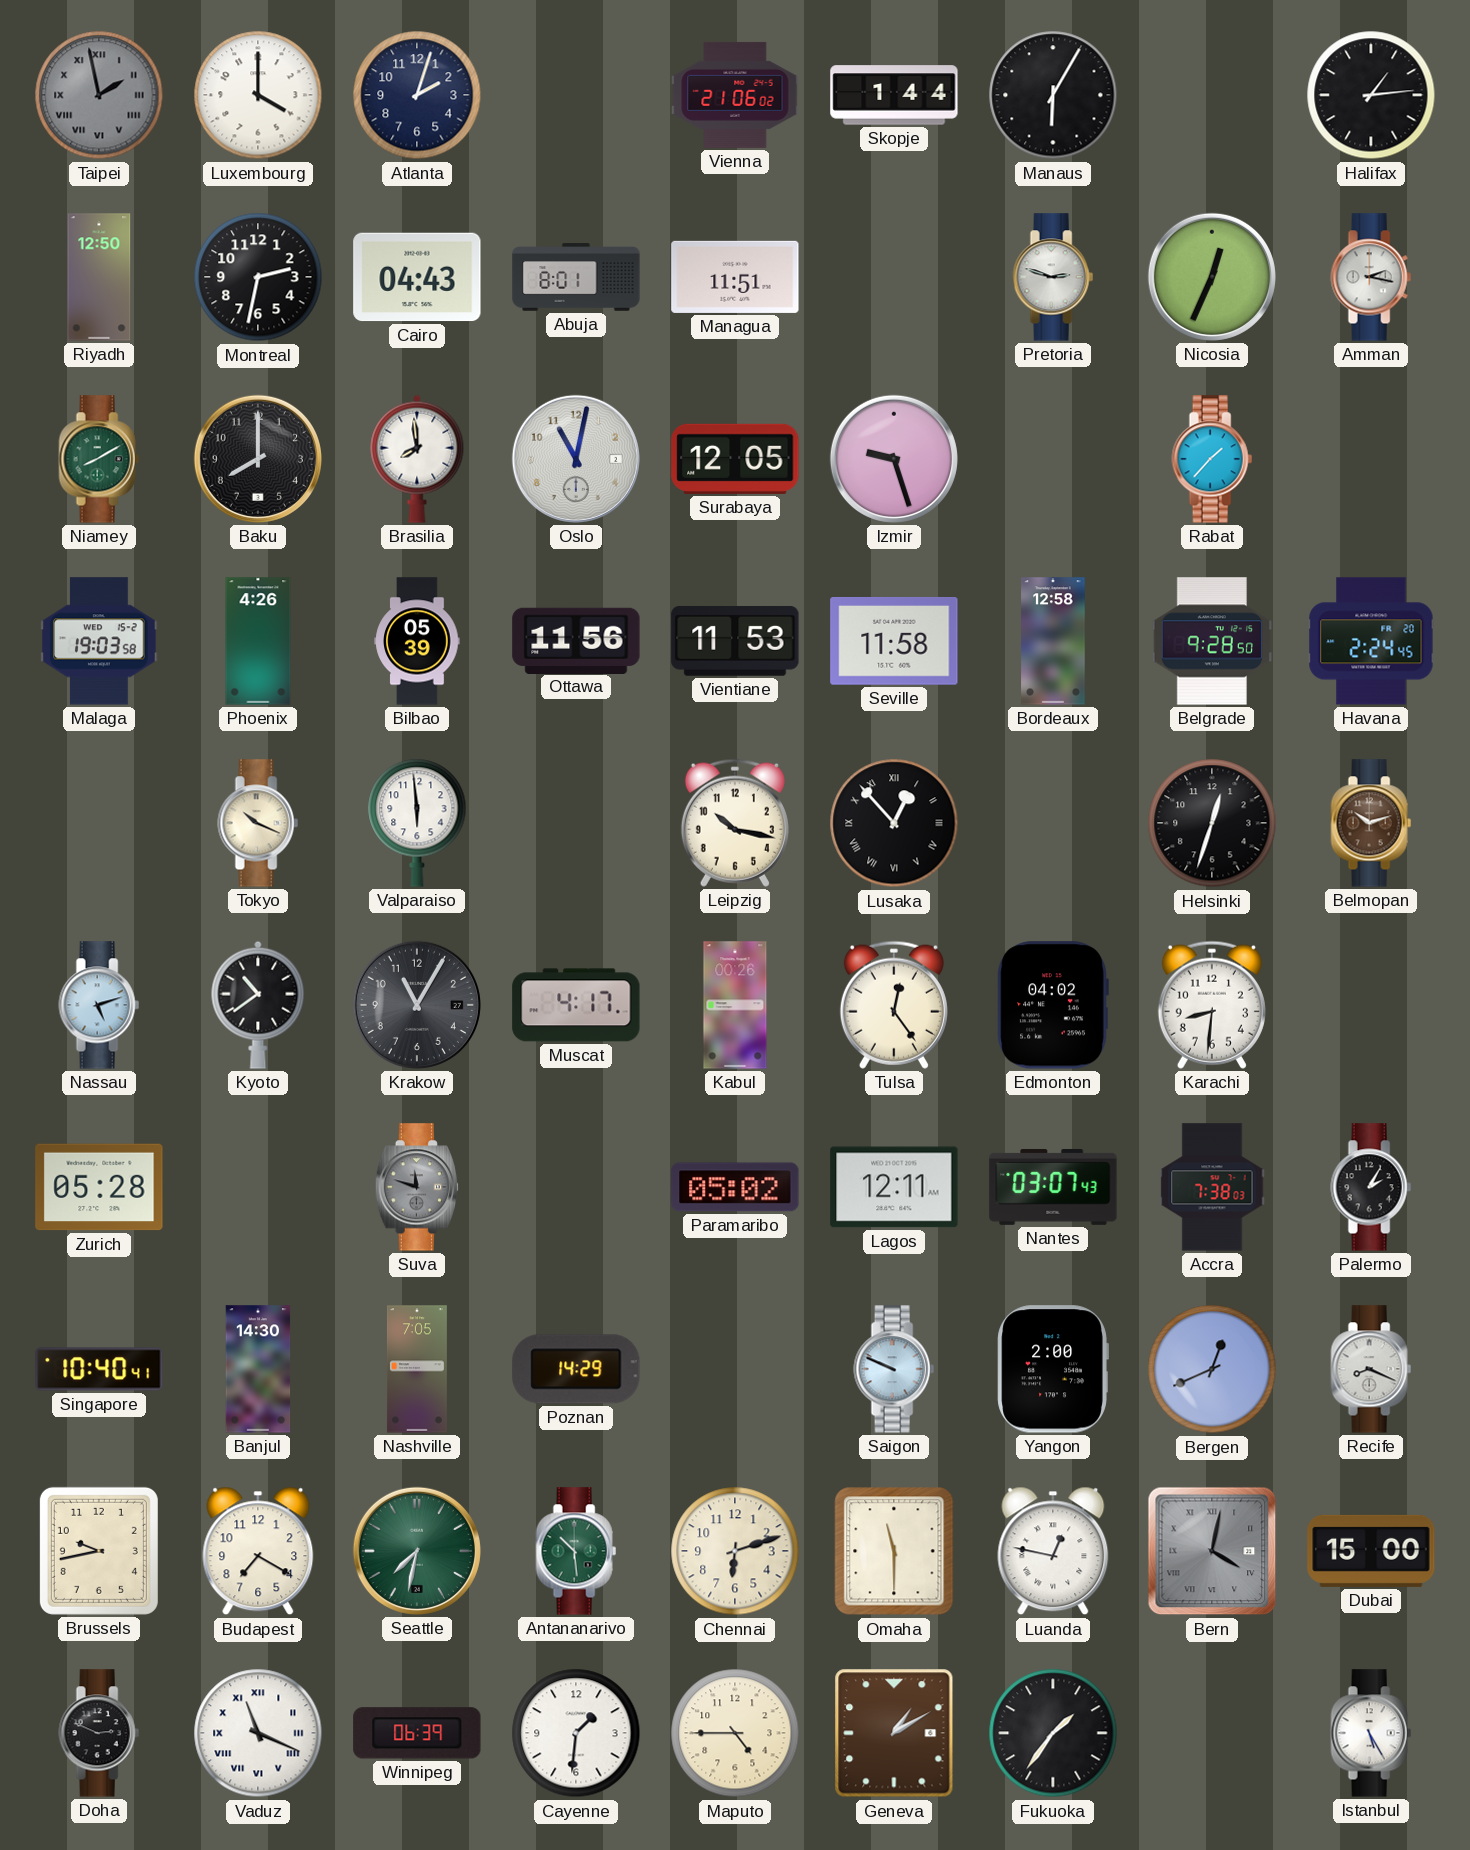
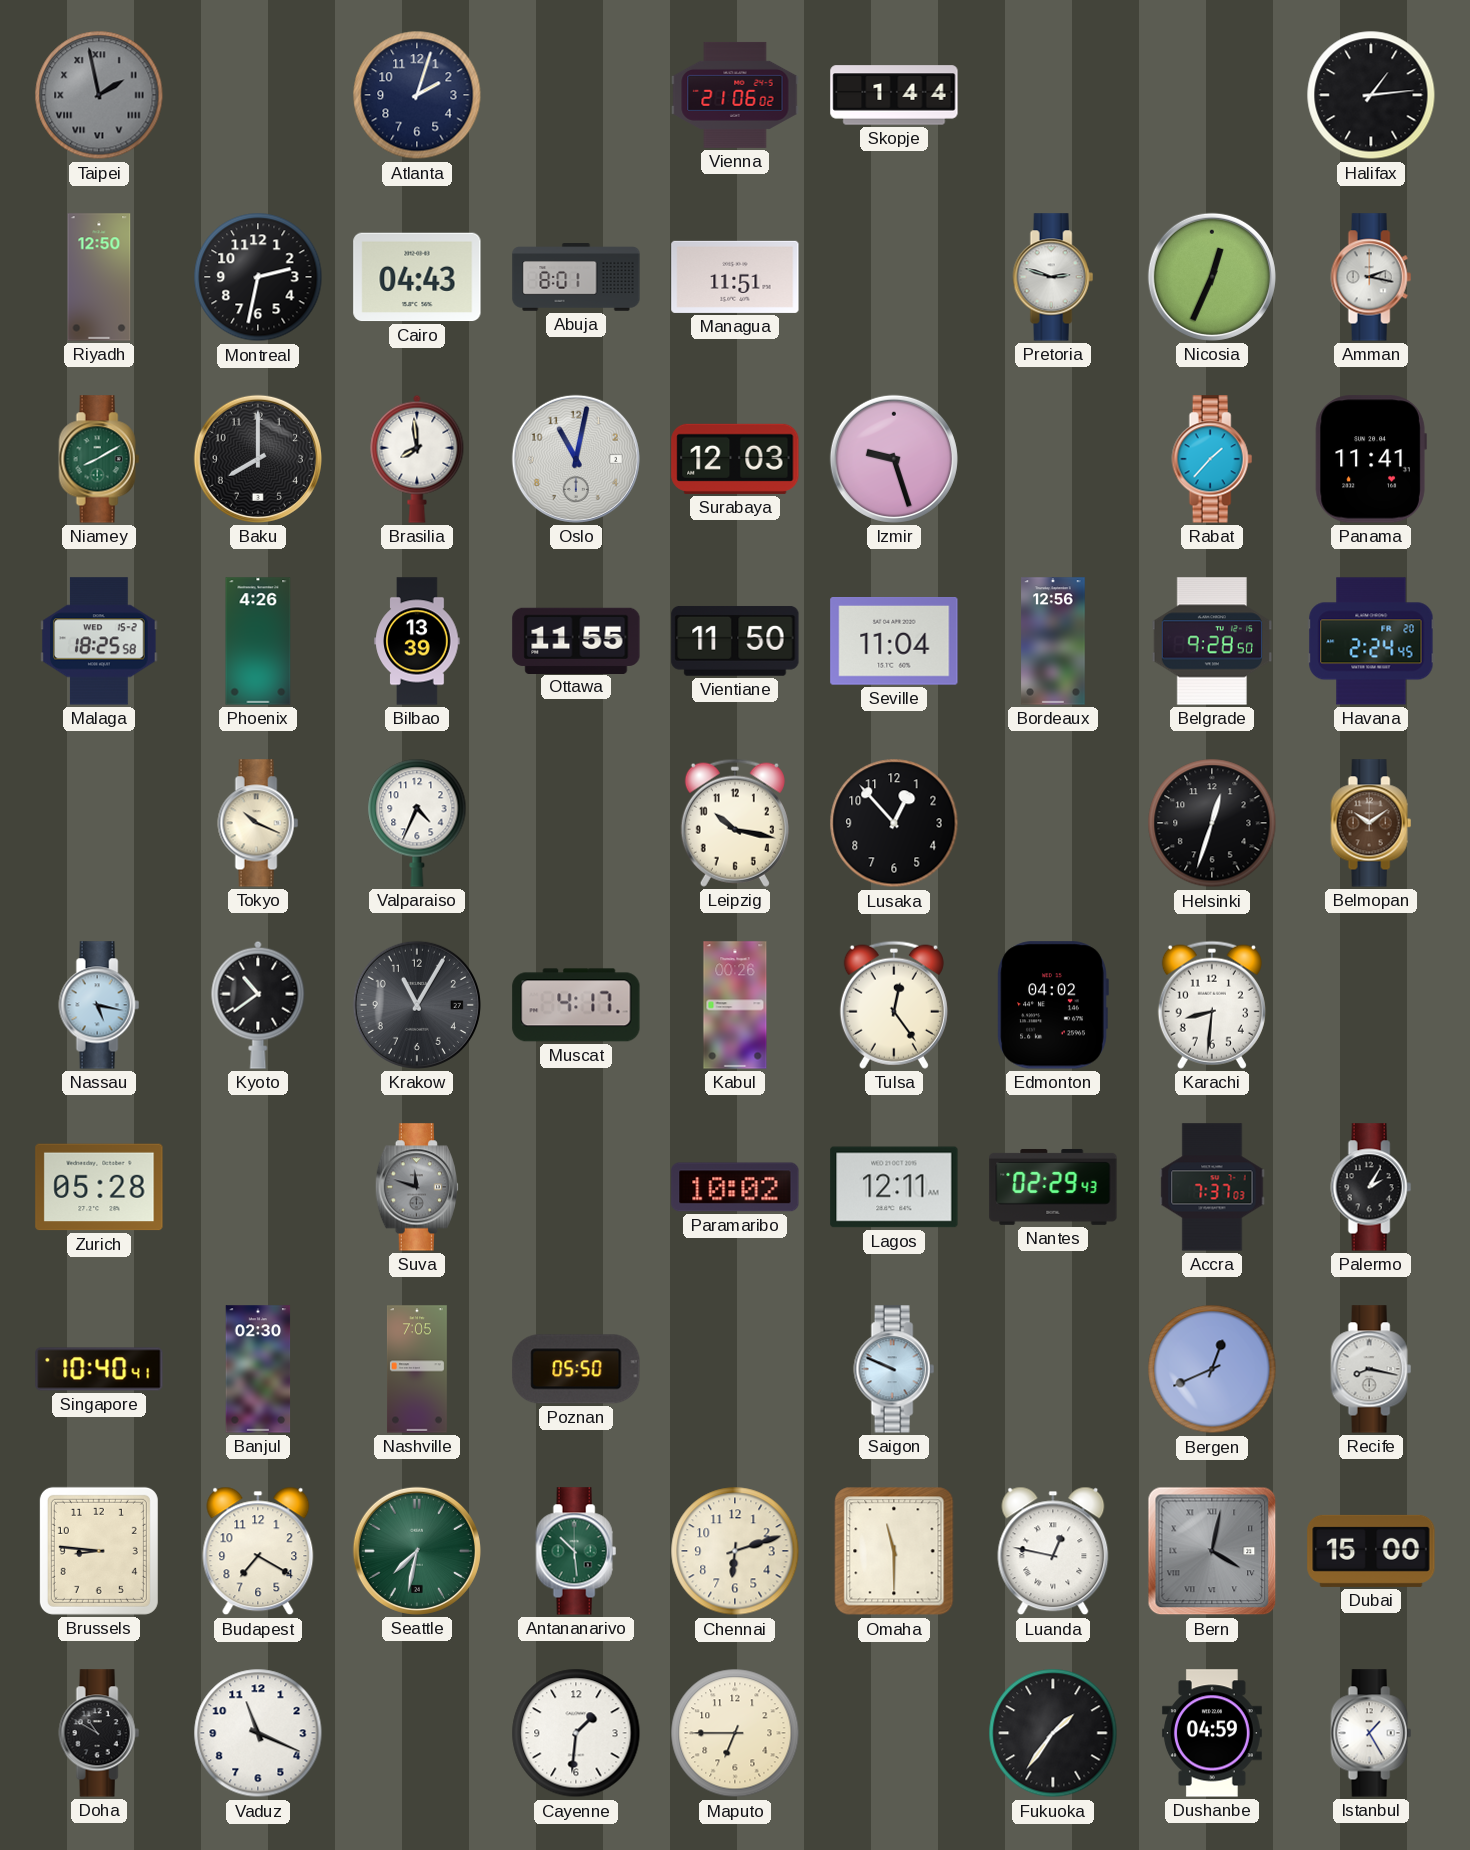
Luxembourg: 4:00 -> none (258, 95)
Manaus: 6:05 -> none (1053, 95)
Surabaya: 12:05 -> 12:03 (735, 459)
Panama: none -> 11:41 (1371, 459)
Malaga: 19:03 -> 18:25 (99, 641)
Bilbao: 05:39 -> 13:39 (417, 641)
Ottawa: 11:56 -> 11:55 (576, 640)
Vientiane: 11:53 -> 11:50 (735, 641)
Seville: 11:58 -> 11:04 (894, 642)
Bordeaux: 12:58 -> 12:56 (1053, 641)
Valparaiso: 5:59 -> 4:34 (417, 823)
Lusaka numerals: Roman -> Arabic (894, 823)
Belmopan: 10:12 -> 10:09 (1371, 823)
Nassau: 5:12 -> 5:17 (99, 1005)
Paramaribo: 05:02 -> 10:02 (735, 1187)
Nantes: 03:07 -> 02:29 (1053, 1187)
Accra: 7:38 -> 7:37 (1212, 1187)
Banjul: 14:30 -> 02:30 (258, 1369)
Poznan: 14:29 -> 05:50 (576, 1369)
Yangon: 2:00 -> none (1053, 1369)
Recife: 8:19 -> 8:17 (1371, 1369)
Brussels: 9:43 -> 8:46 (99, 1551)
Doha: 2:49 -> 10:50 (99, 1733)
Vaduz numerals: Roman -> Arabic (258, 1733)
Winnipeg: 06:39 -> none (417, 1733)
Maputo: 4:45 -> 6:45 (735, 1733)
Geneva: 1:10 -> none (894, 1733)
Dushanbe: none -> 04:59 (1212, 1733)
Istanbul: 5:25 -> 1:25 (1371, 1733)
